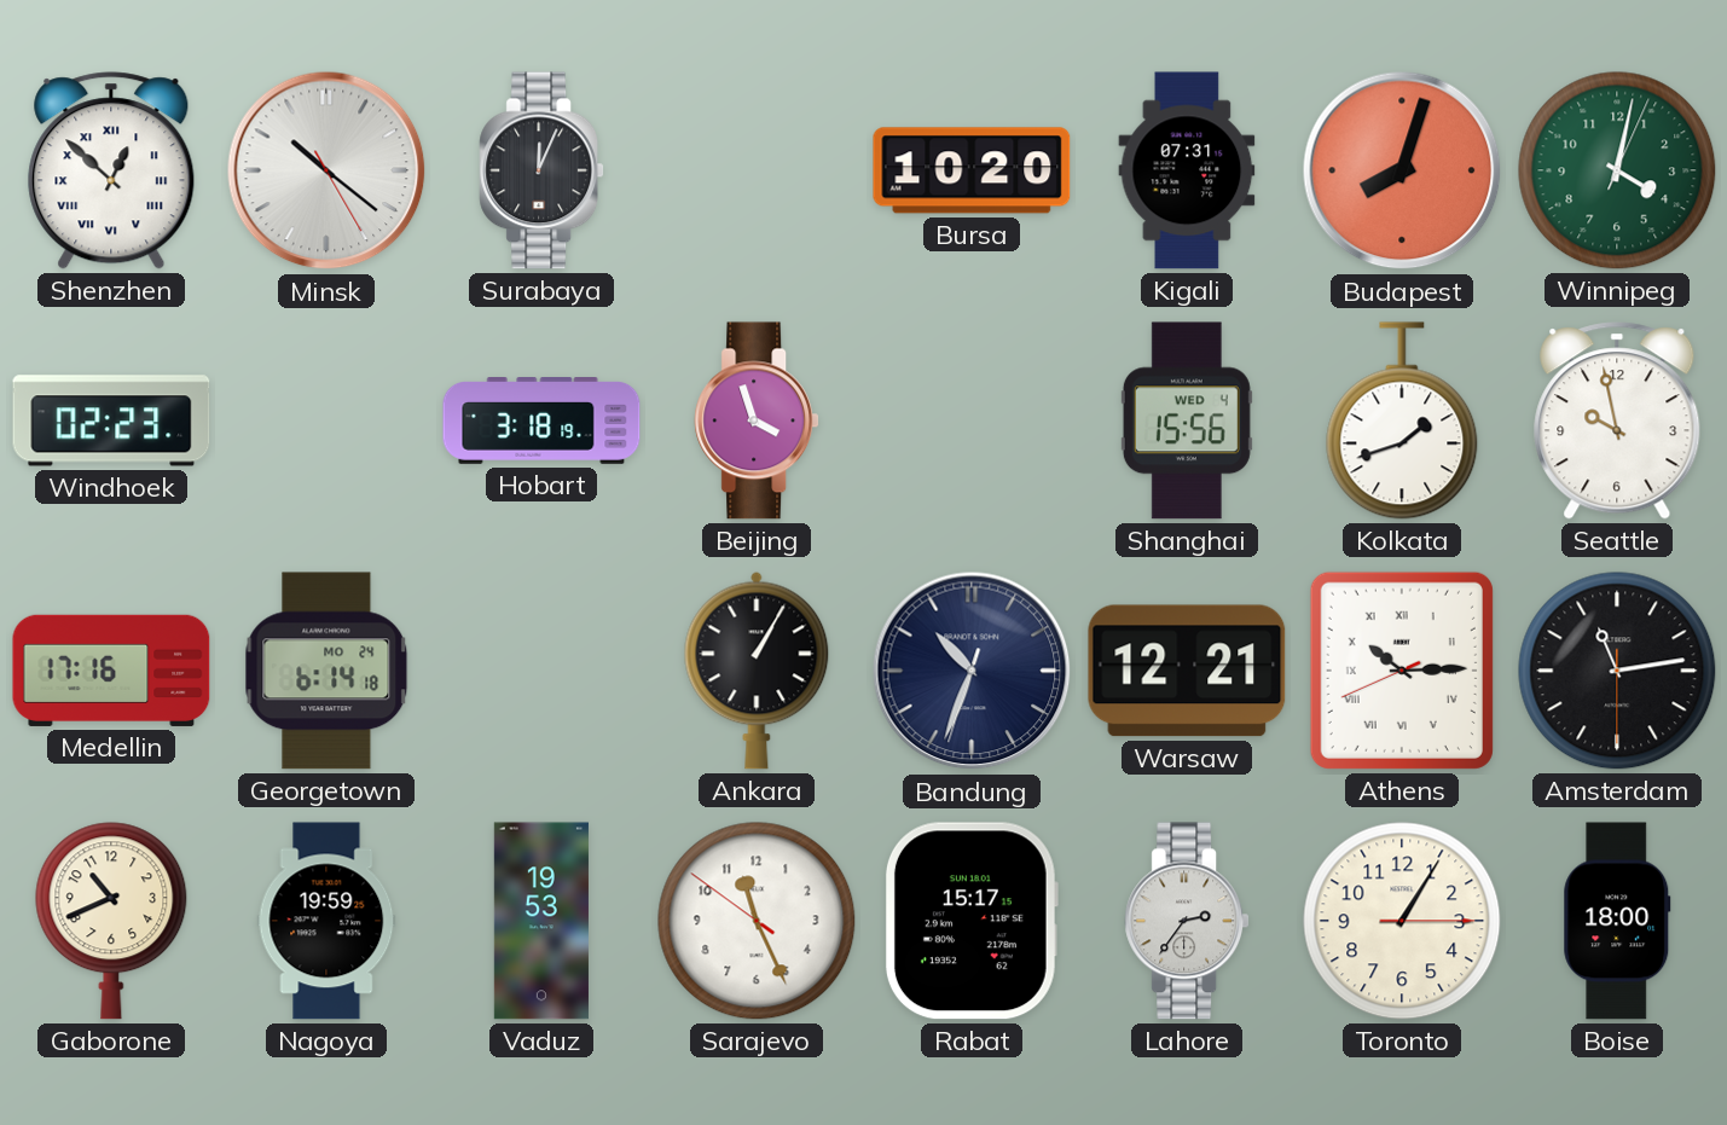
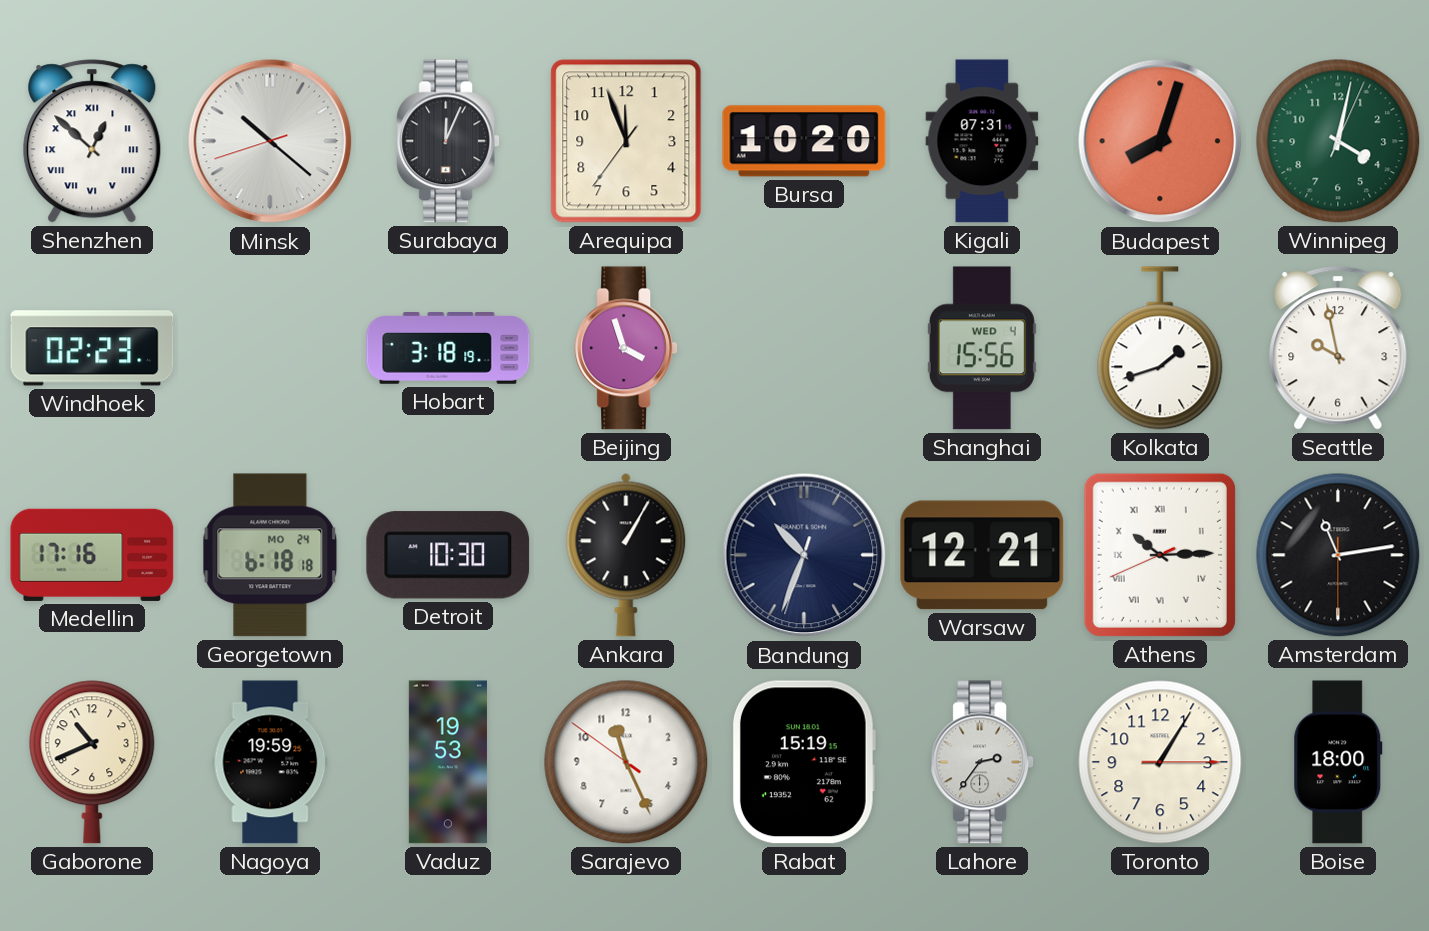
Minsk: 10:21:25 -> 10:21:42 (270, 141)
Arequipa: none -> 11:56 (626, 141)
Georgetown: 6:14 -> 6:18 (270, 555)
Detroit: none -> 10:30 (448, 555)
Rabat: 15:17 -> 15:19 (804, 762)
